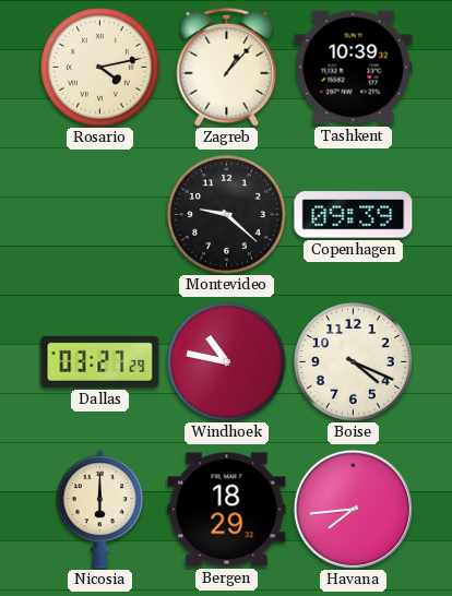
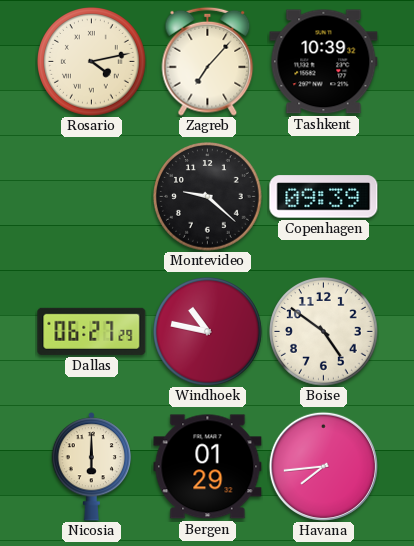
Zagreb: 1:07 -> 7:07 (208, 61)
Dallas: 03:27 -> 06:27 (92, 331)
Boise: 4:19 -> 4:51 (324, 332)
Bergen: 18:29 -> 01:29 (208, 467)
